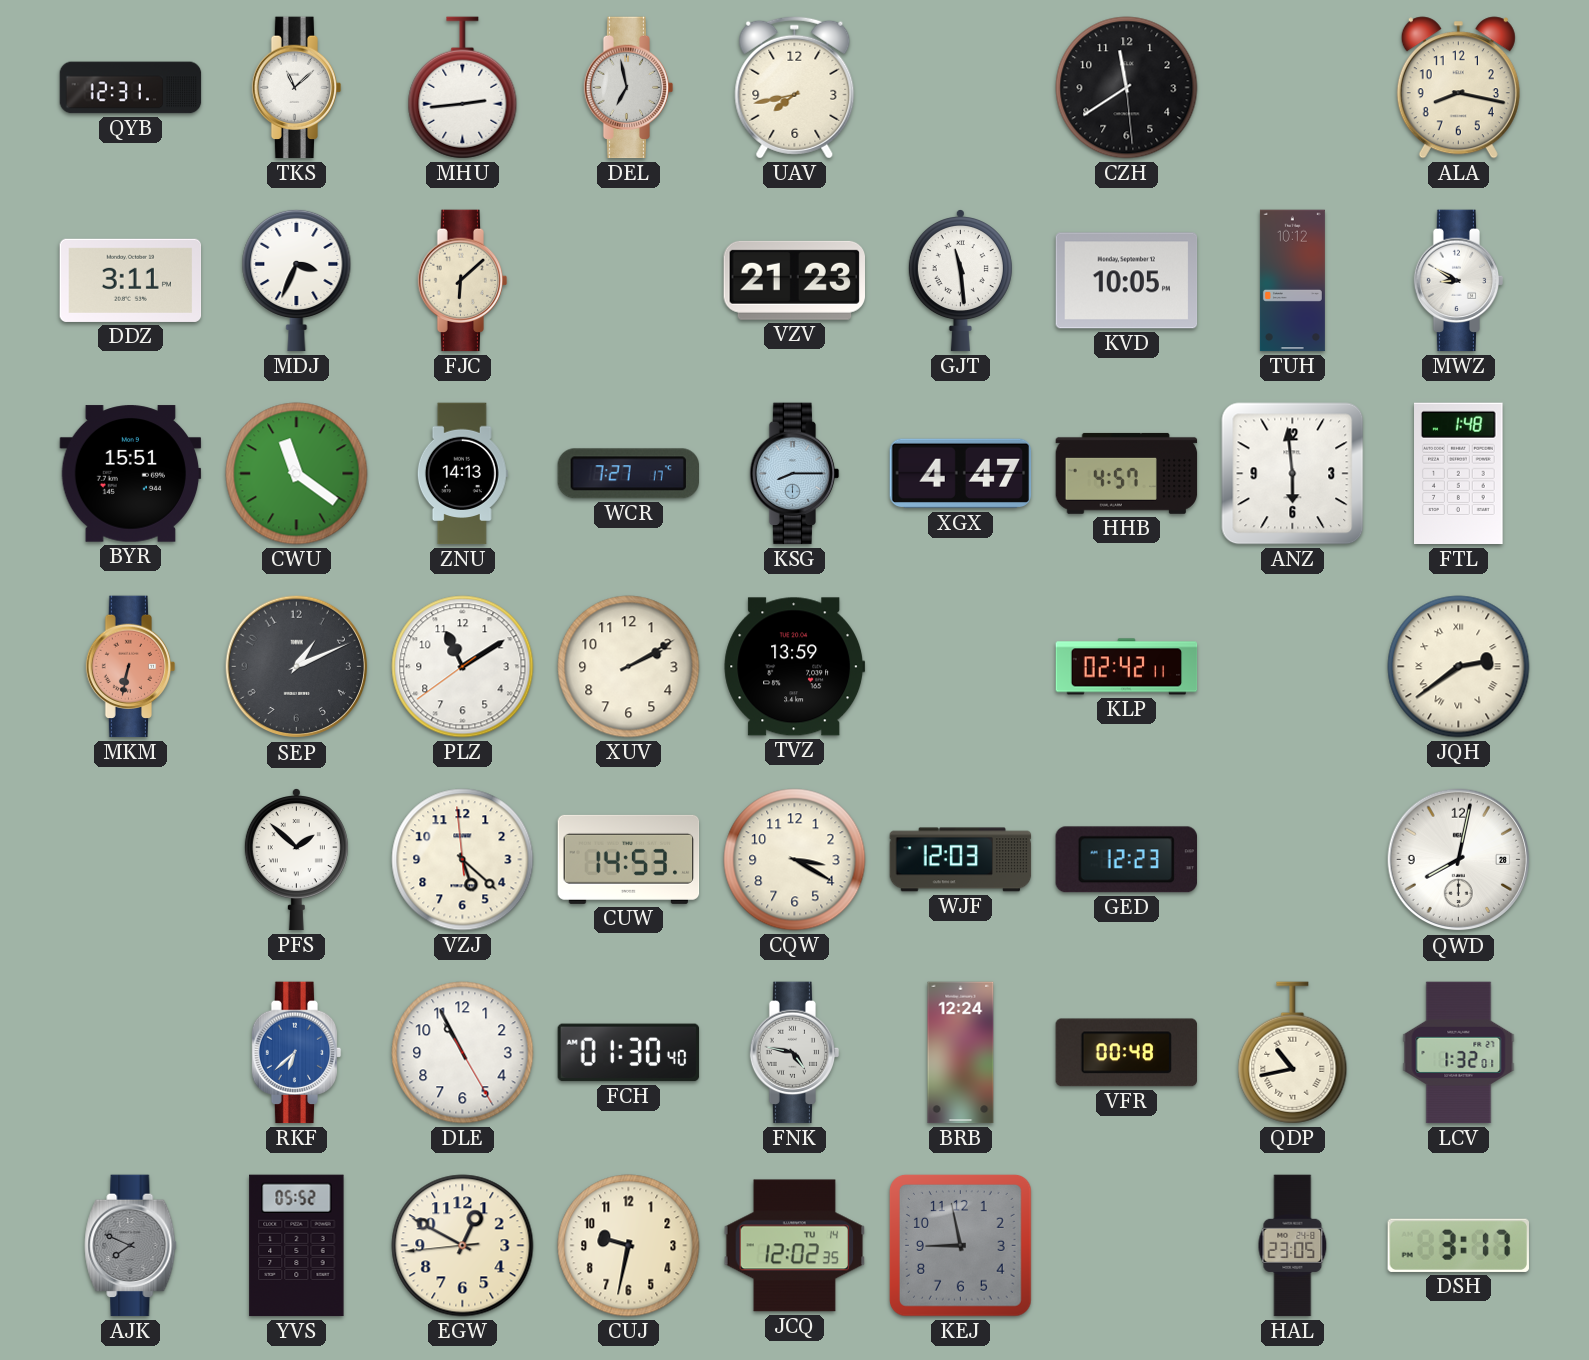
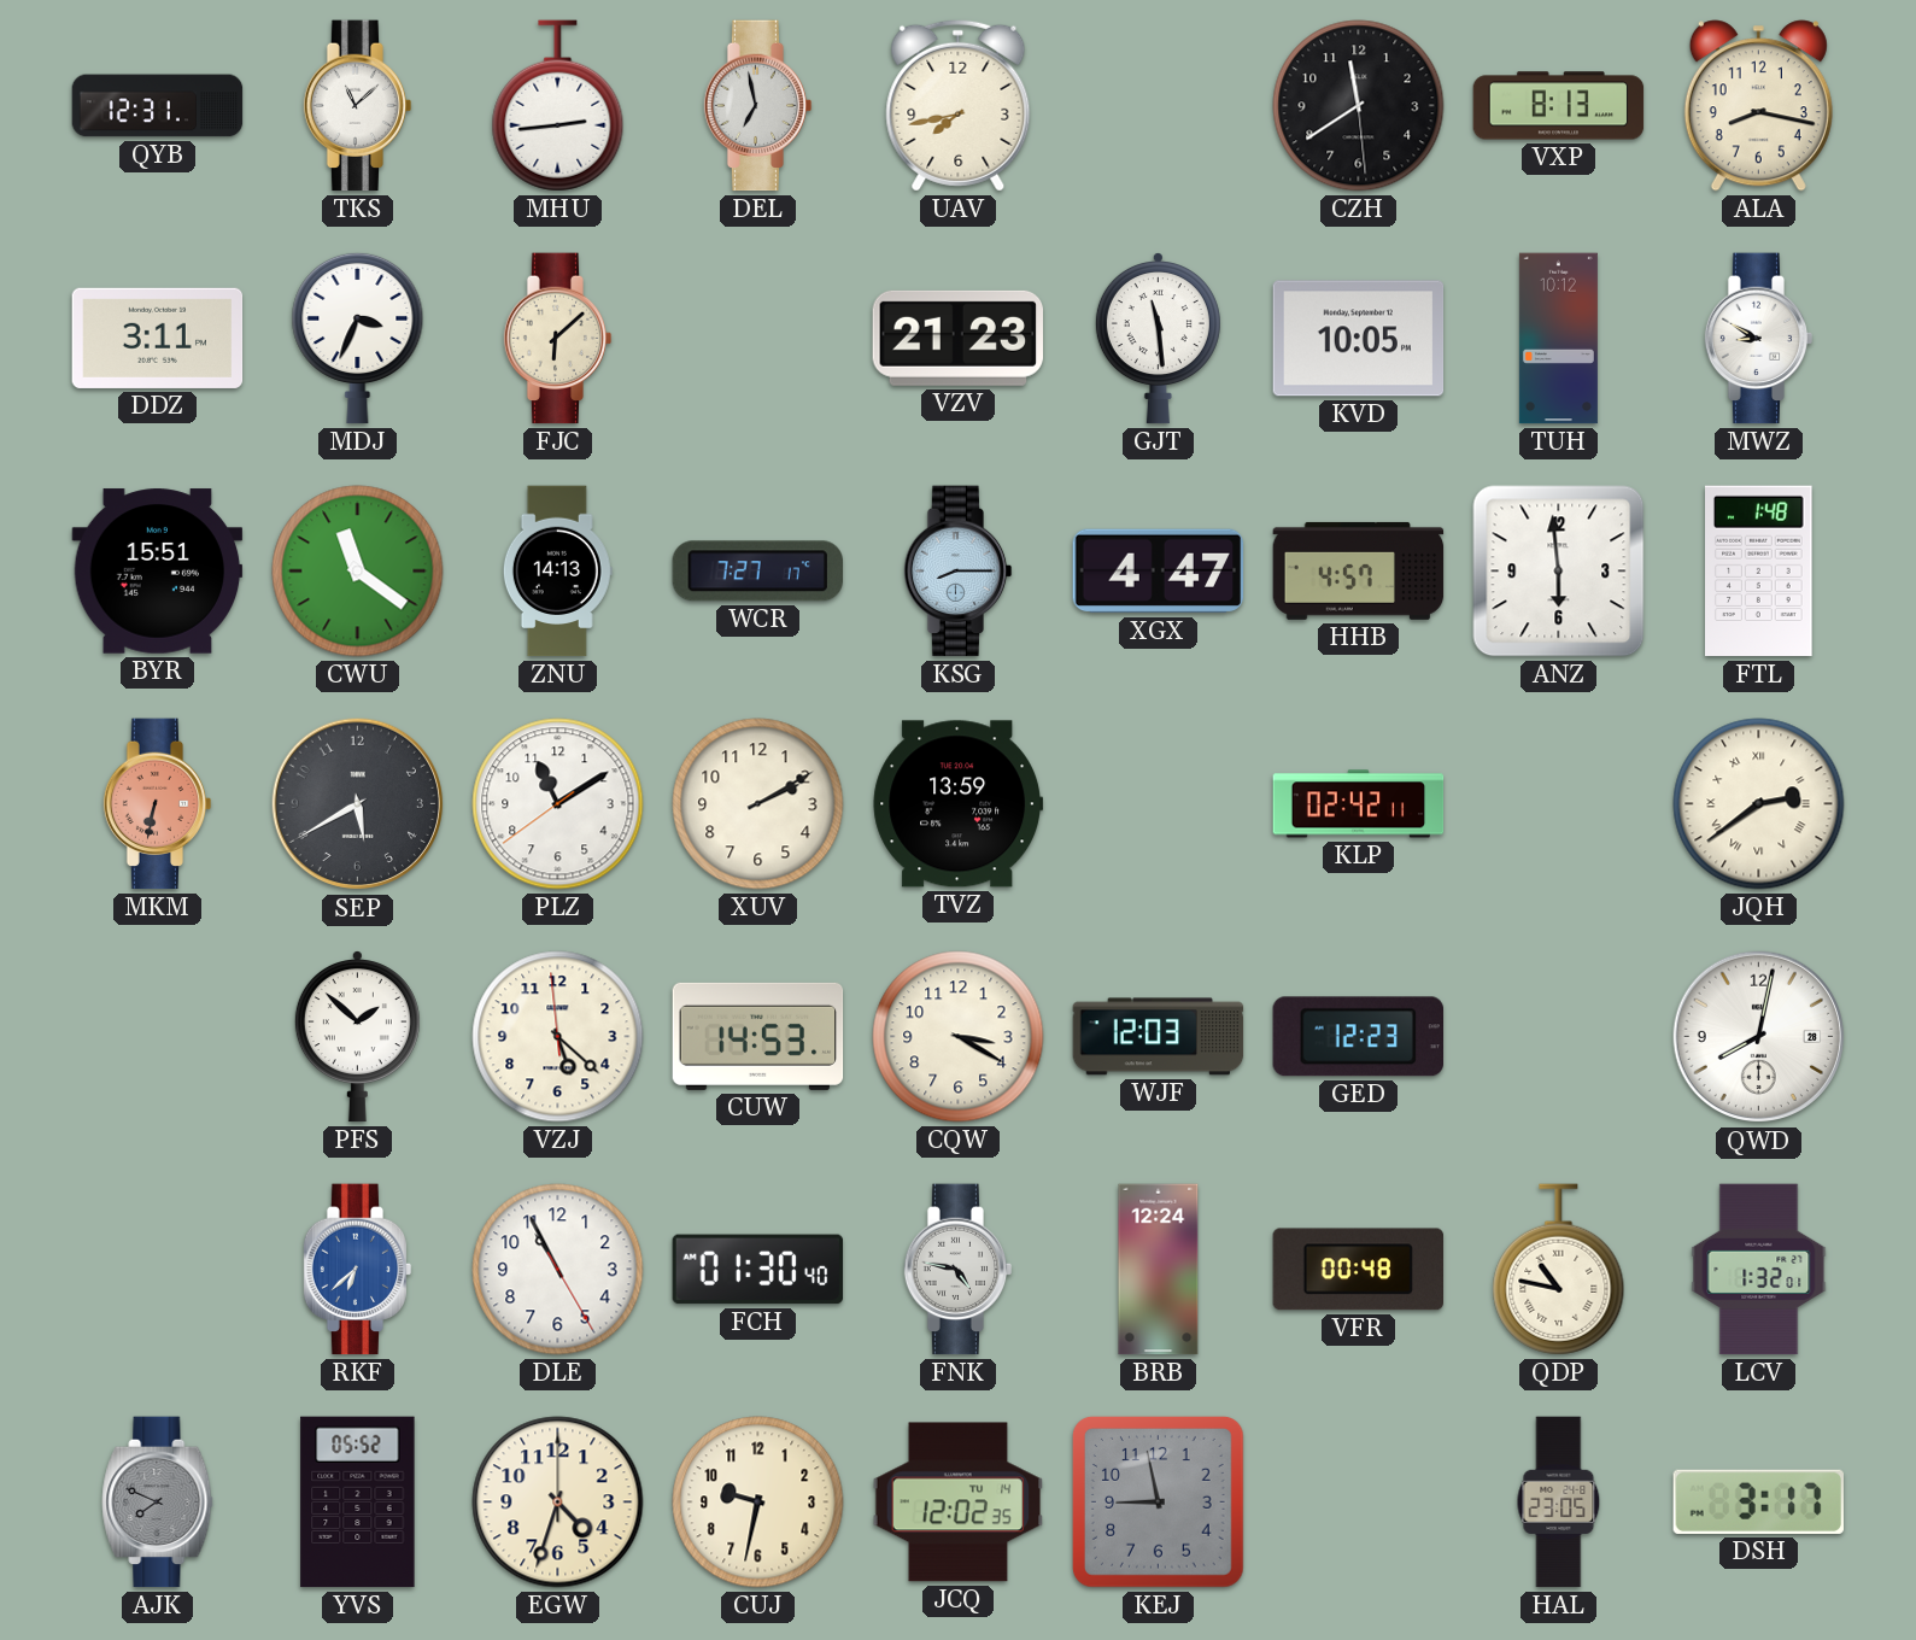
VXP: none -> 8:13 (1559, 106)
SEP: 1:11 -> 5:40 (358, 804)
QDP: 10:43 -> 10:47 (1559, 1270)
EGW: 12:49 -> 4:33 (558, 1503)
